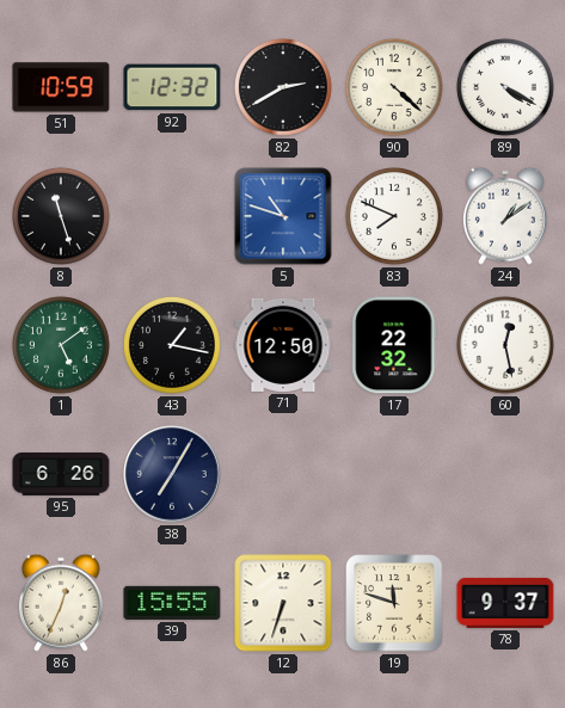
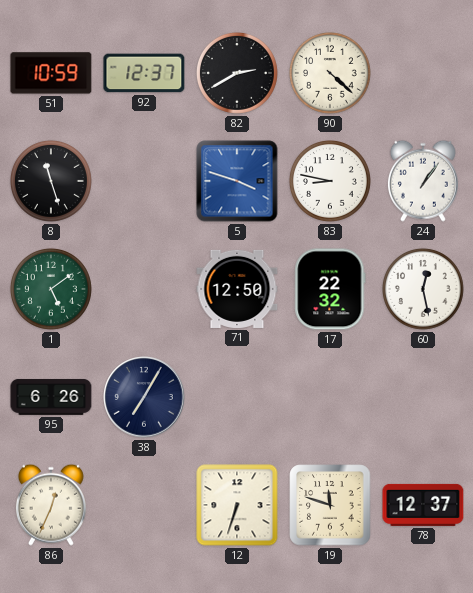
92: 12:32 -> 12:37 (144, 73)
89: 4:20 -> none (505, 87)
5: 10:48 -> 3:48 (237, 181)
83: 7:49 -> 8:47 (330, 181)
24: 1:09 -> 1:06 (423, 181)
43: 1:17 -> none (172, 345)
39: 15:55 -> none (172, 603)
78: 9:37 -> 12:37 (423, 505)
